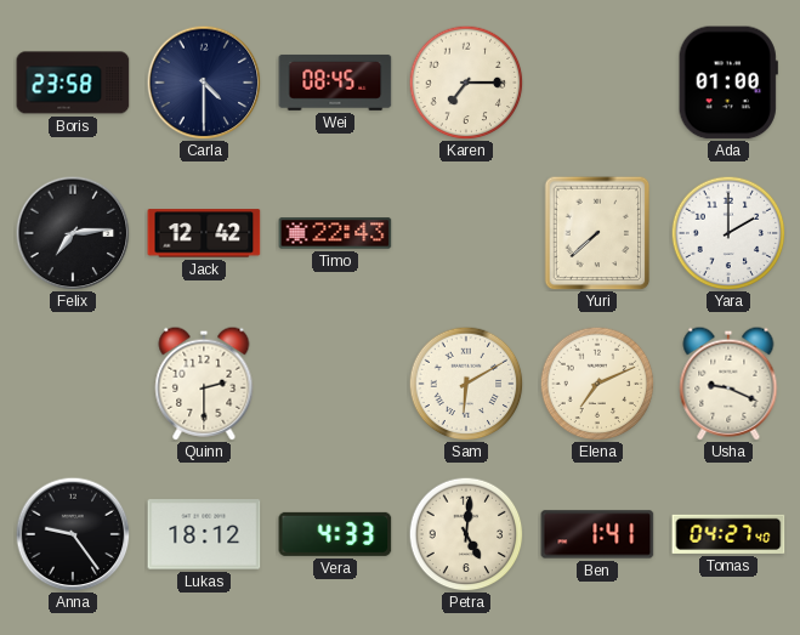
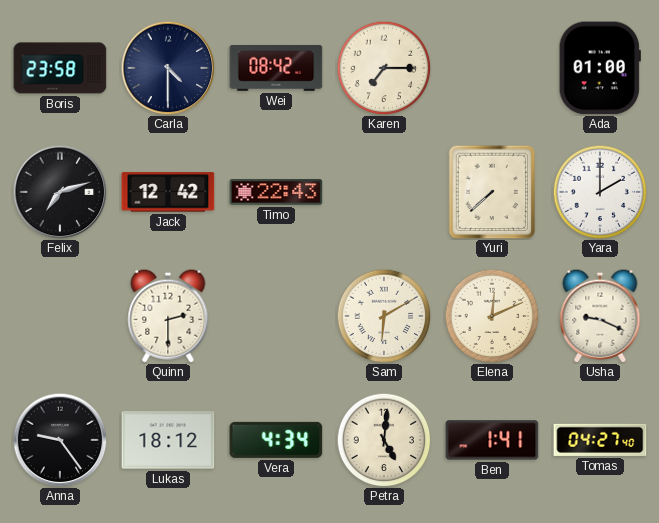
Wei: 08:45 -> 08:42 (276, 68)
Felix: 7:14 -> 7:12 (60, 192)
Elena: 7:11 -> 12:11 (492, 316)
Vera: 4:33 -> 4:34 (276, 440)
